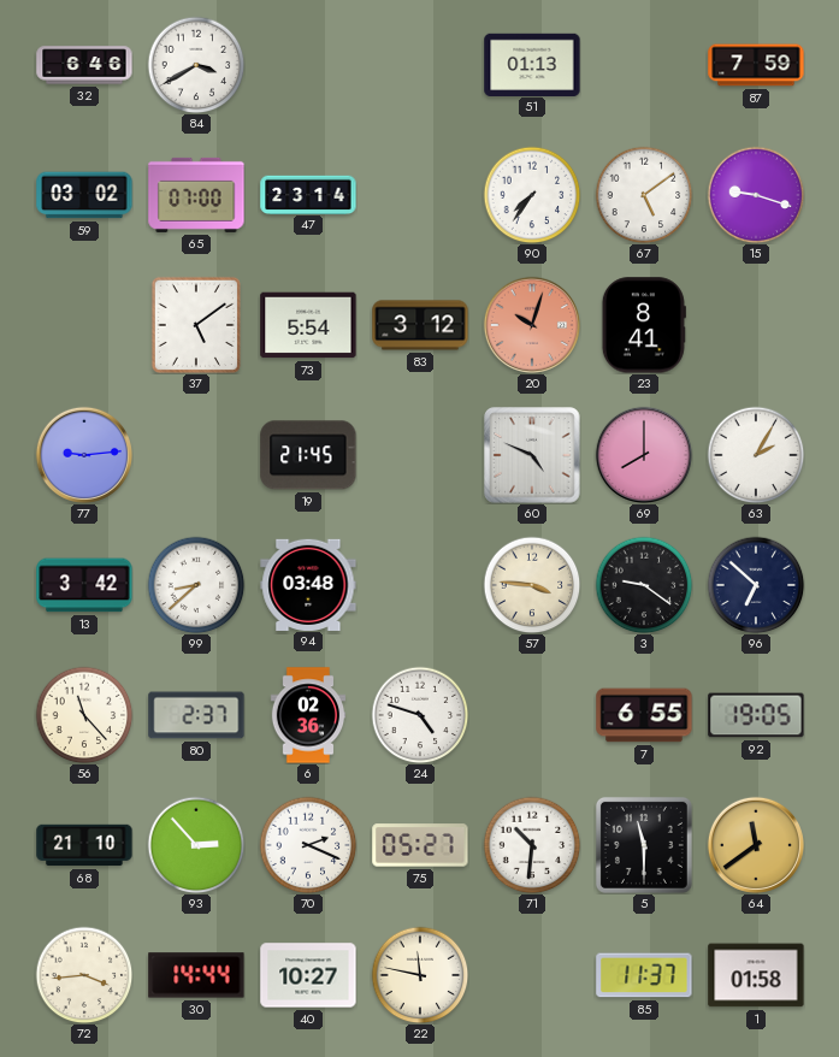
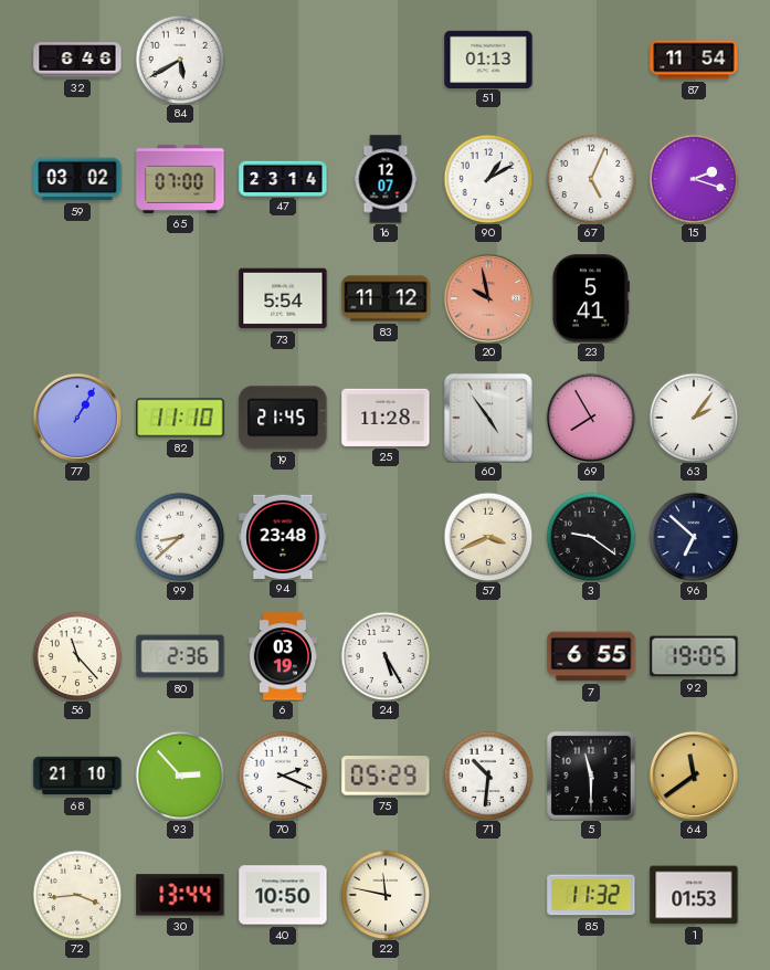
84: 3:40 -> 5:40 (180, 60)
87: 7:59 -> 11:54 (694, 60)
16: none -> 12:07 (386, 179)
90: 7:36 -> 1:10 (488, 179)
67: 5:09 -> 5:04 (591, 179)
15: 9:18 -> 2:18 (694, 179)
37: 5:09 -> none (196, 324)
83: 3:12 -> 11:12 (386, 298)
20: 10:03 -> 9:58 (488, 298)
23: 8:41 -> 5:41 (591, 298)
77: 9:14 -> 1:05 (77, 418)
82: none -> 11:10 (180, 418)
25: none -> 11:28 (386, 418)
60: 4:49 -> 4:54 (488, 418)
69: 8:00 -> 7:55 (591, 418)
63: 2:05 -> 2:06 (694, 418)
13: 3:42 -> none (84, 585)
94: 03:48 -> 23:48 (283, 536)
57: 3:46 -> 3:41 (488, 537)
80: 2:37 -> 2:36 (180, 656)
6: 02:36 -> 03:19 (283, 656)
24: 4:48 -> 5:25 (386, 656)
75: 05:27 -> 05:29 (386, 776)
30: 14:44 -> 13:44 (180, 895)
40: 10:27 -> 10:50 (283, 895)
85: 11:37 -> 11:32 (591, 895)
1: 01:58 -> 01:53 (694, 895)
